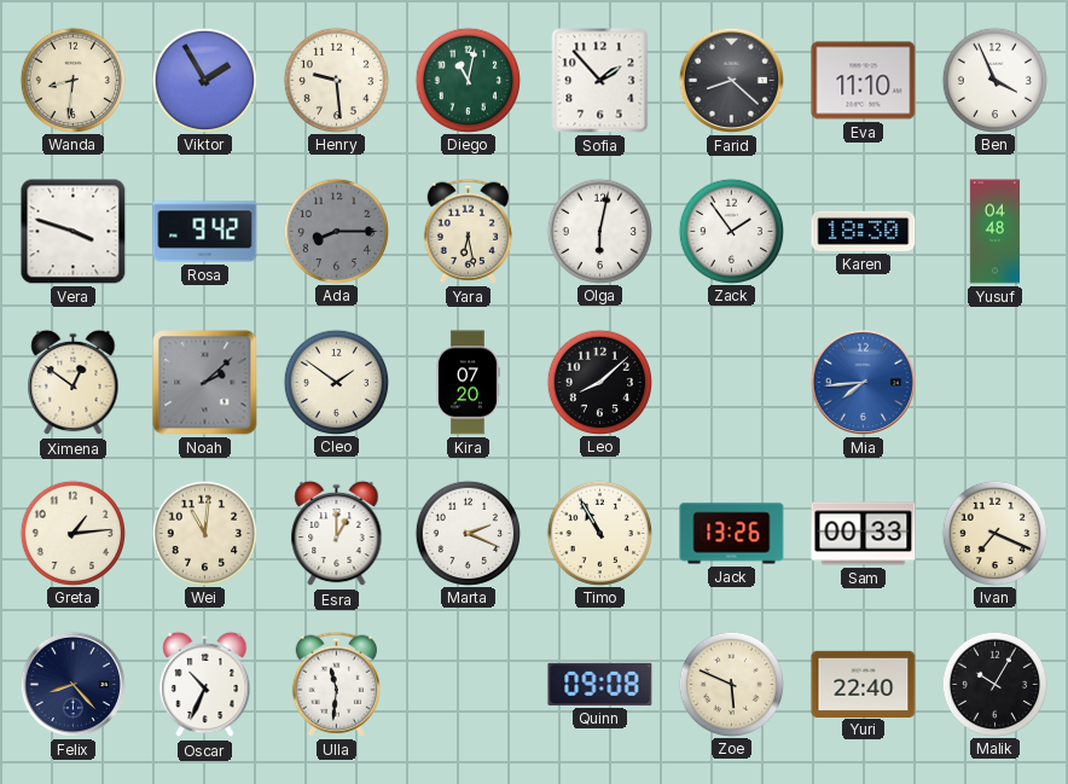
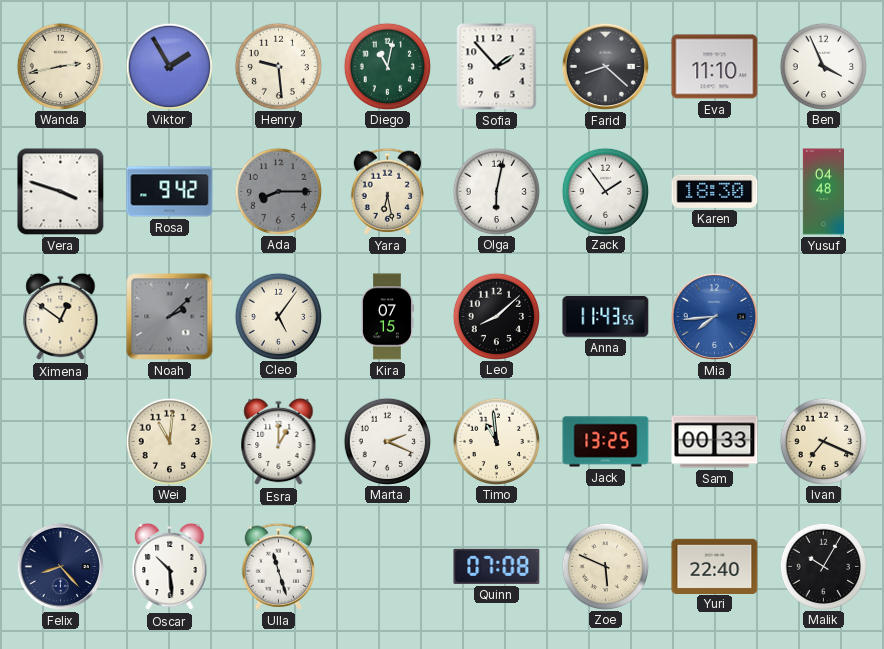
Wanda: 8:31 -> 2:43 (60, 66)
Cleo: 1:51 -> 5:06 (278, 316)
Kira: 07:20 -> 07:15 (387, 317)
Anna: none -> 11:43 (606, 317)
Greta: 1:14 -> none (72, 533)
Timo: 10:55 -> 10:59 (496, 441)
Jack: 13:26 -> 13:25 (606, 442)
Oscar: 10:34 -> 10:29 (170, 567)
Ulla: 11:31 -> 11:27 (279, 566)
Quinn: 09:08 -> 07:08 (497, 566)
